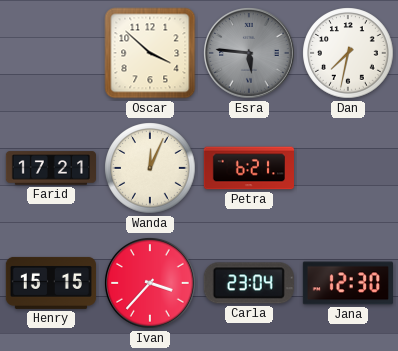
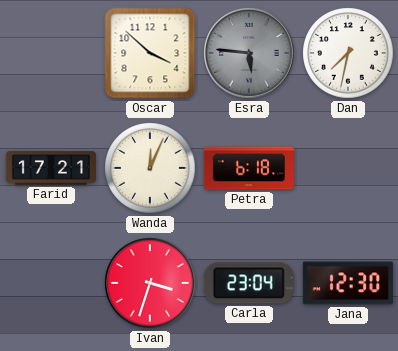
Petra: 6:21 -> 6:18 (248, 168)
Henry: 15:15 -> none (50, 283)
Ivan: 3:37 -> 3:33 (151, 284)
